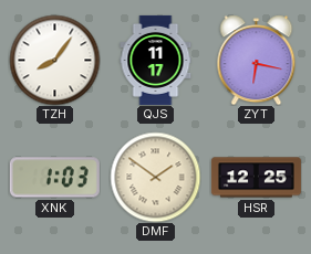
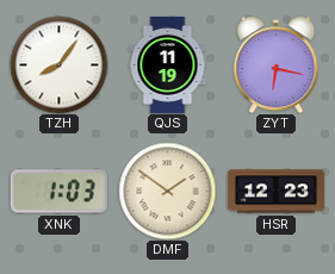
QJS: 11:17 -> 11:19 (168, 64)
HSR: 12:25 -> 12:23 (275, 192)
